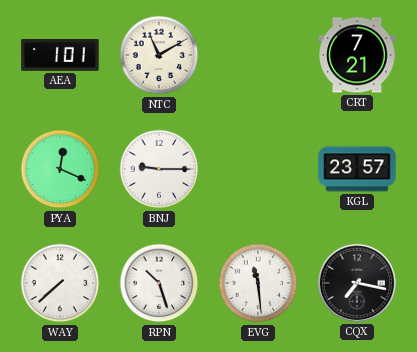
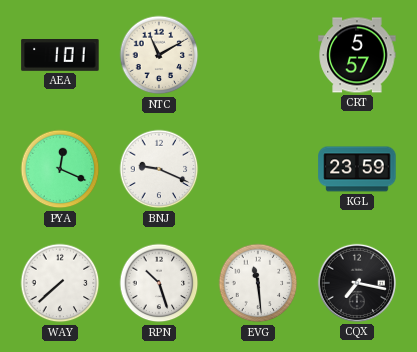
CRT: 7:21 -> 5:57 (357, 55)
BNJ: 9:15 -> 9:19 (159, 169)
KGL: 23:57 -> 23:59 (357, 169)
